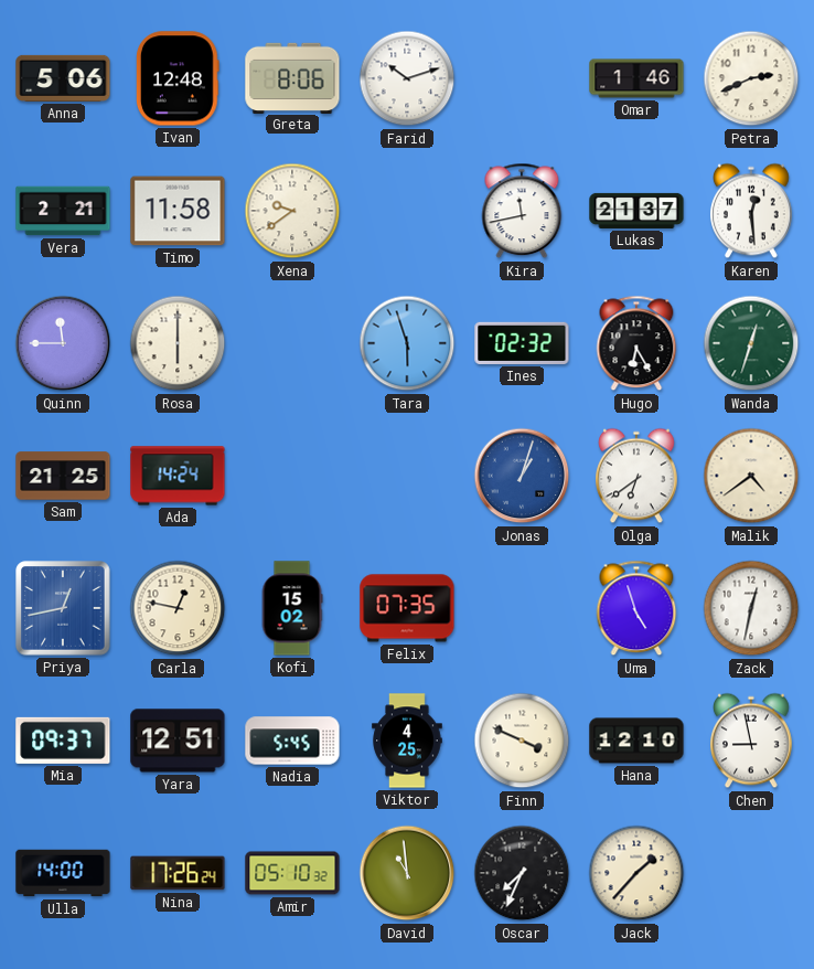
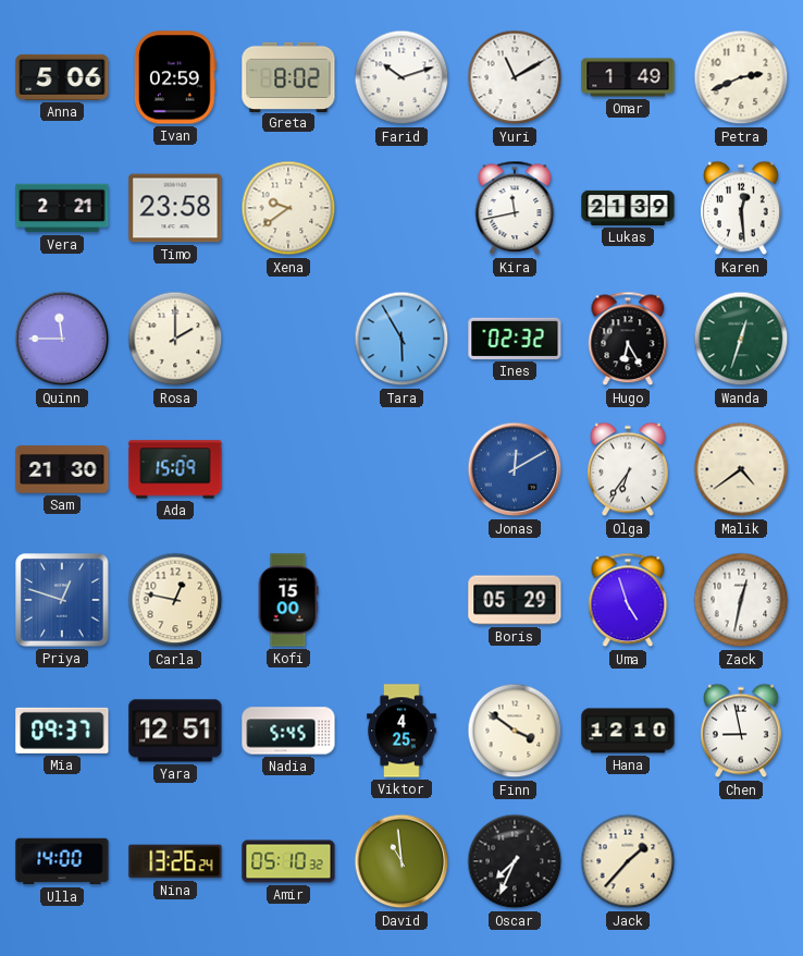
Ivan: 12:48 -> 02:59 (175, 77)
Greta: 8:06 -> 8:02 (288, 76)
Yuri: none -> 11:10 (515, 77)
Omar: 1:46 -> 1:49 (628, 77)
Timo: 11:58 -> 23:58 (175, 208)
Lukas: 21:37 -> 21:39 (628, 208)
Rosa: 6:00 -> 2:00 (175, 339)
Tara: 5:57 -> 5:55 (401, 339)
Sam: 21:25 -> 21:30 (62, 469)
Ada: 14:24 -> 15:09 (175, 469)
Jonas: 1:03 -> 12:10 (515, 469)
Olga: 6:39 -> 6:36 (629, 469)
Priya: 12:43 -> 12:48 (62, 600)
Kofi: 15:02 -> 15:00 (288, 600)
Felix: 07:35 -> none (407, 608)
Boris: none -> 05:29 (515, 600)
Finn: 3:49 -> 3:51 (515, 731)
Nina: 17:26 -> 13:26 (175, 861)
